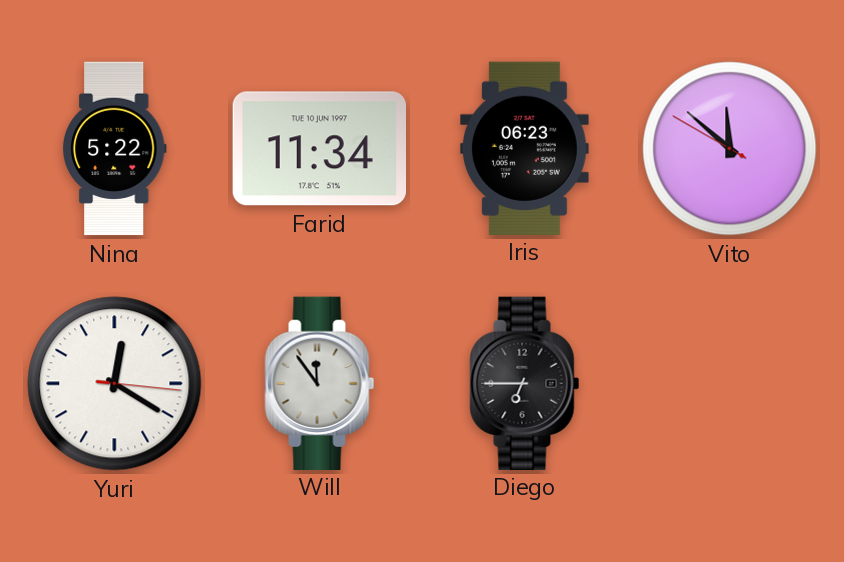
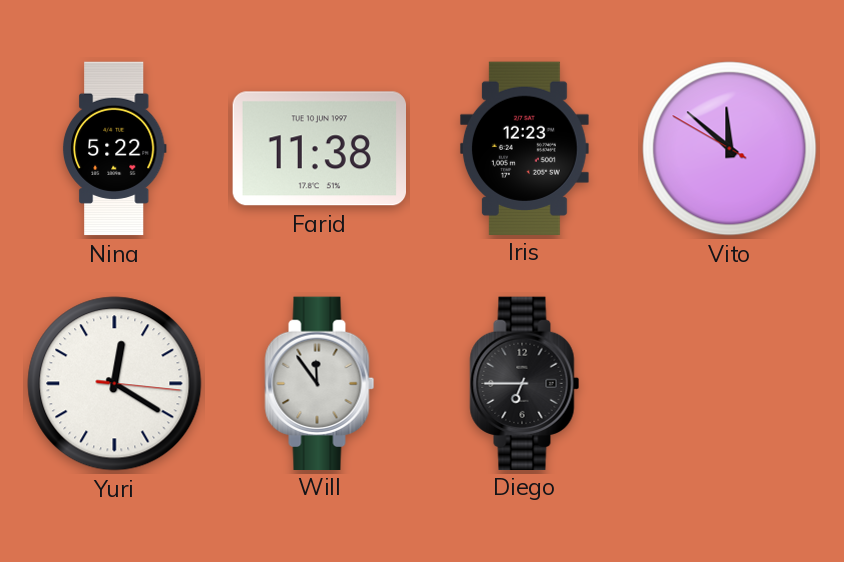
Farid: 11:34 -> 11:38 (319, 149)
Iris: 06:23 -> 12:23 (524, 148)
